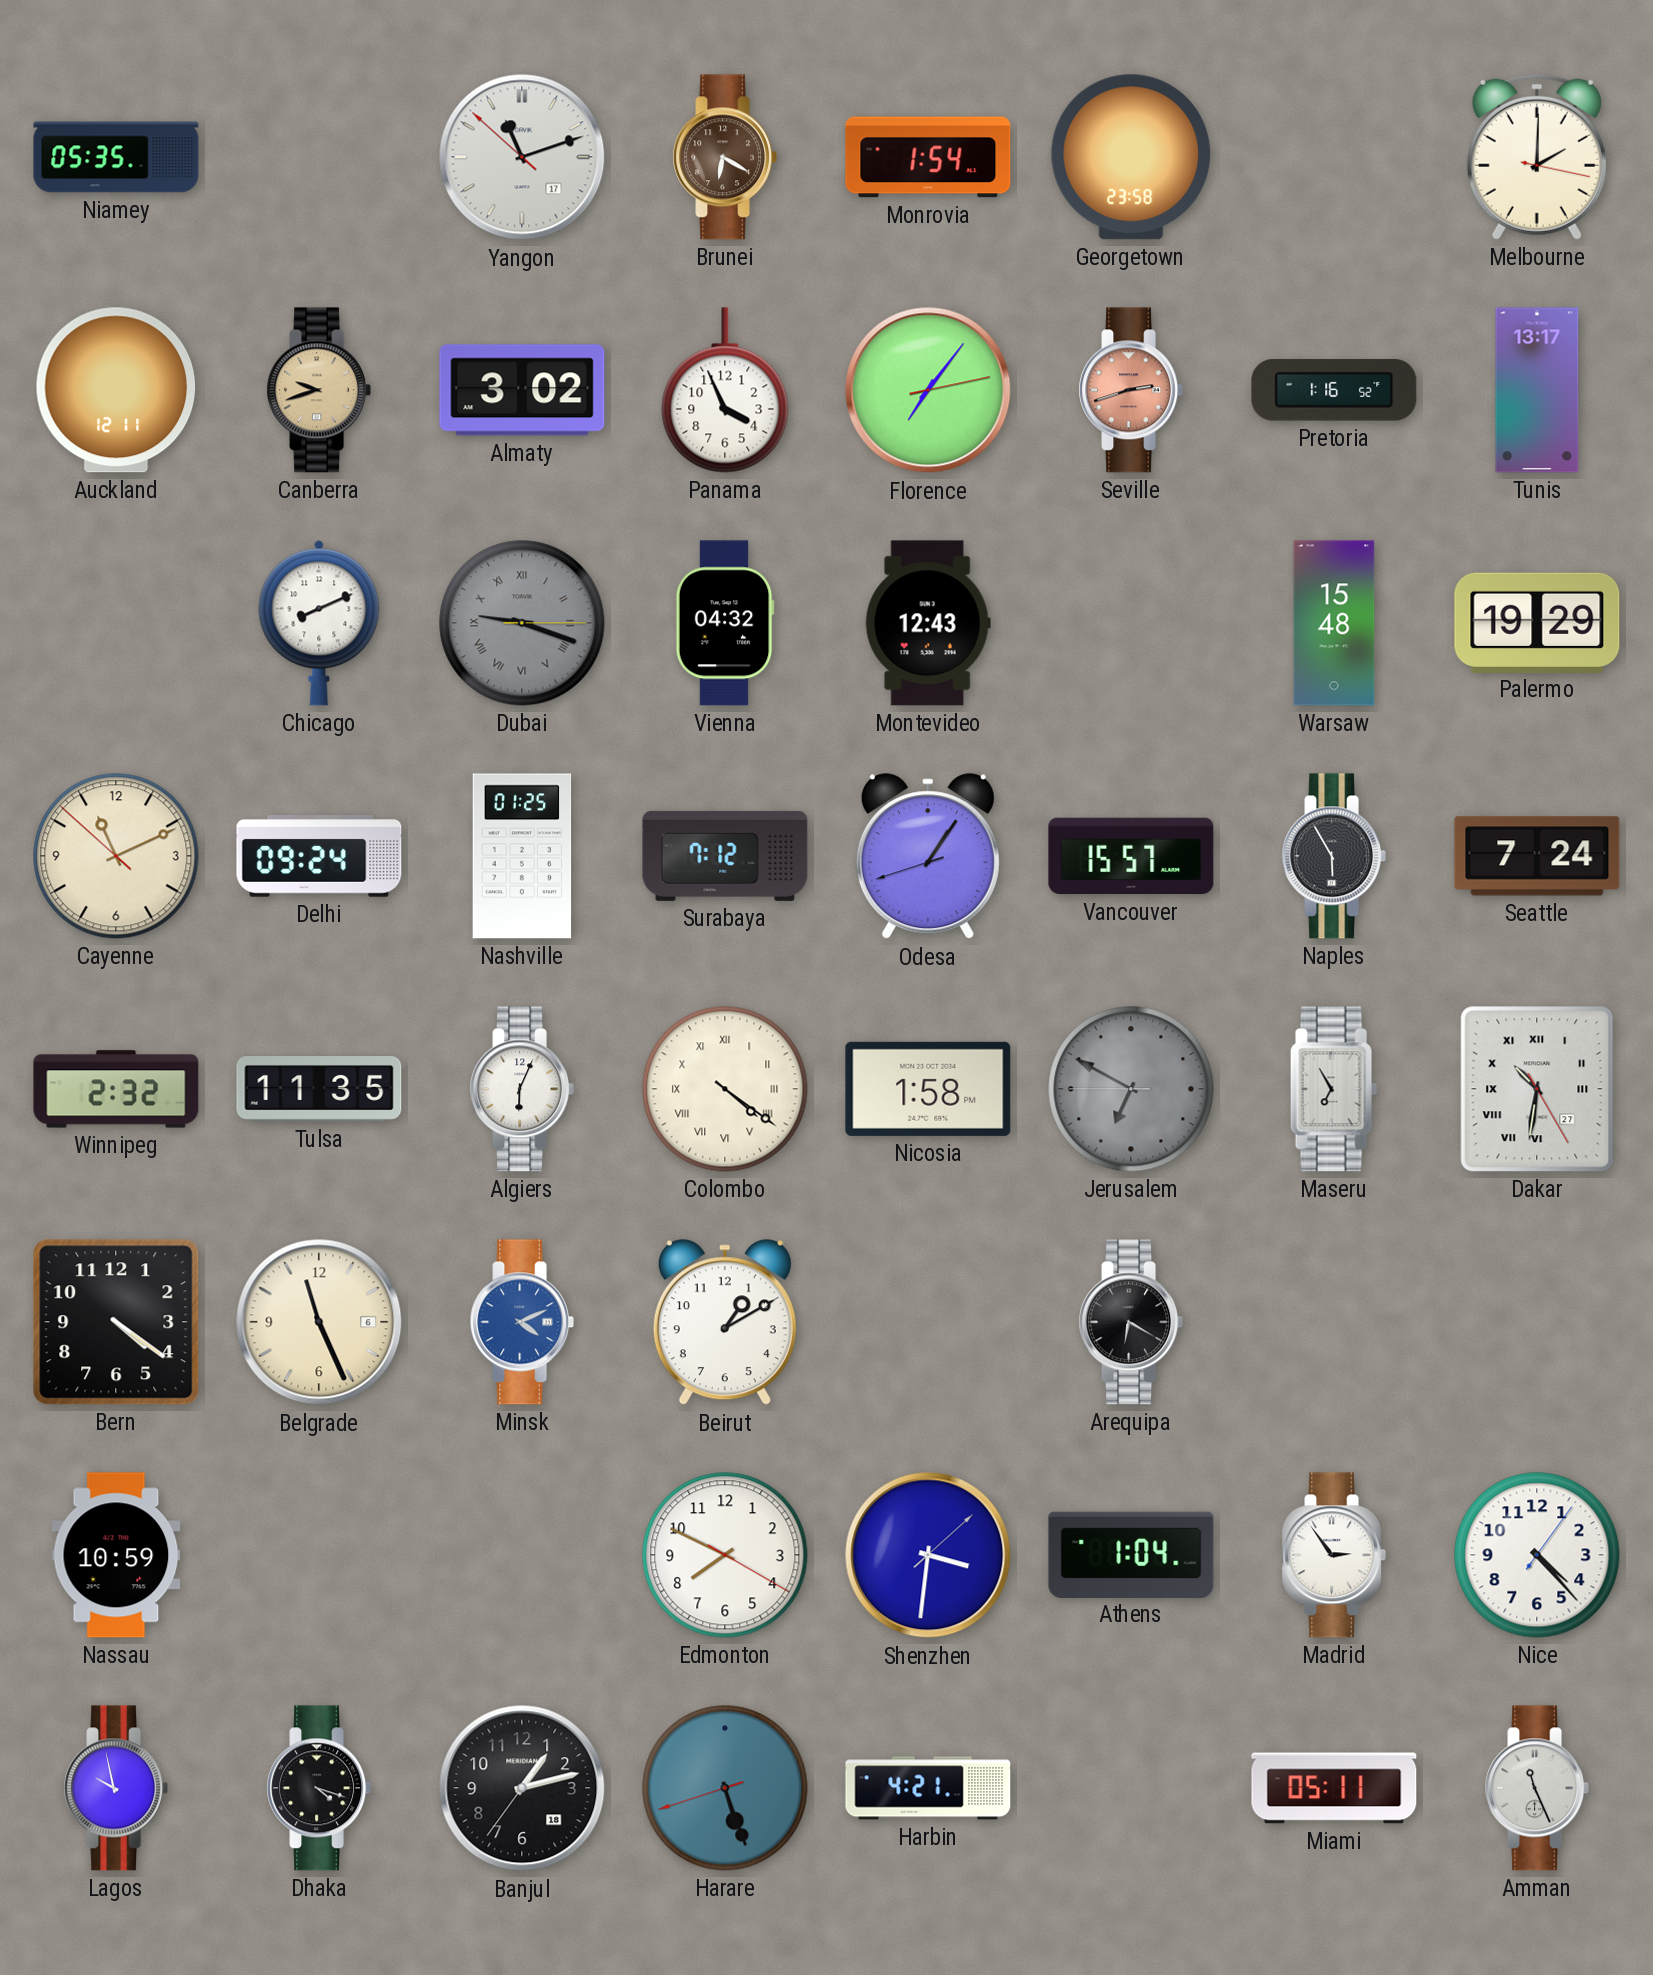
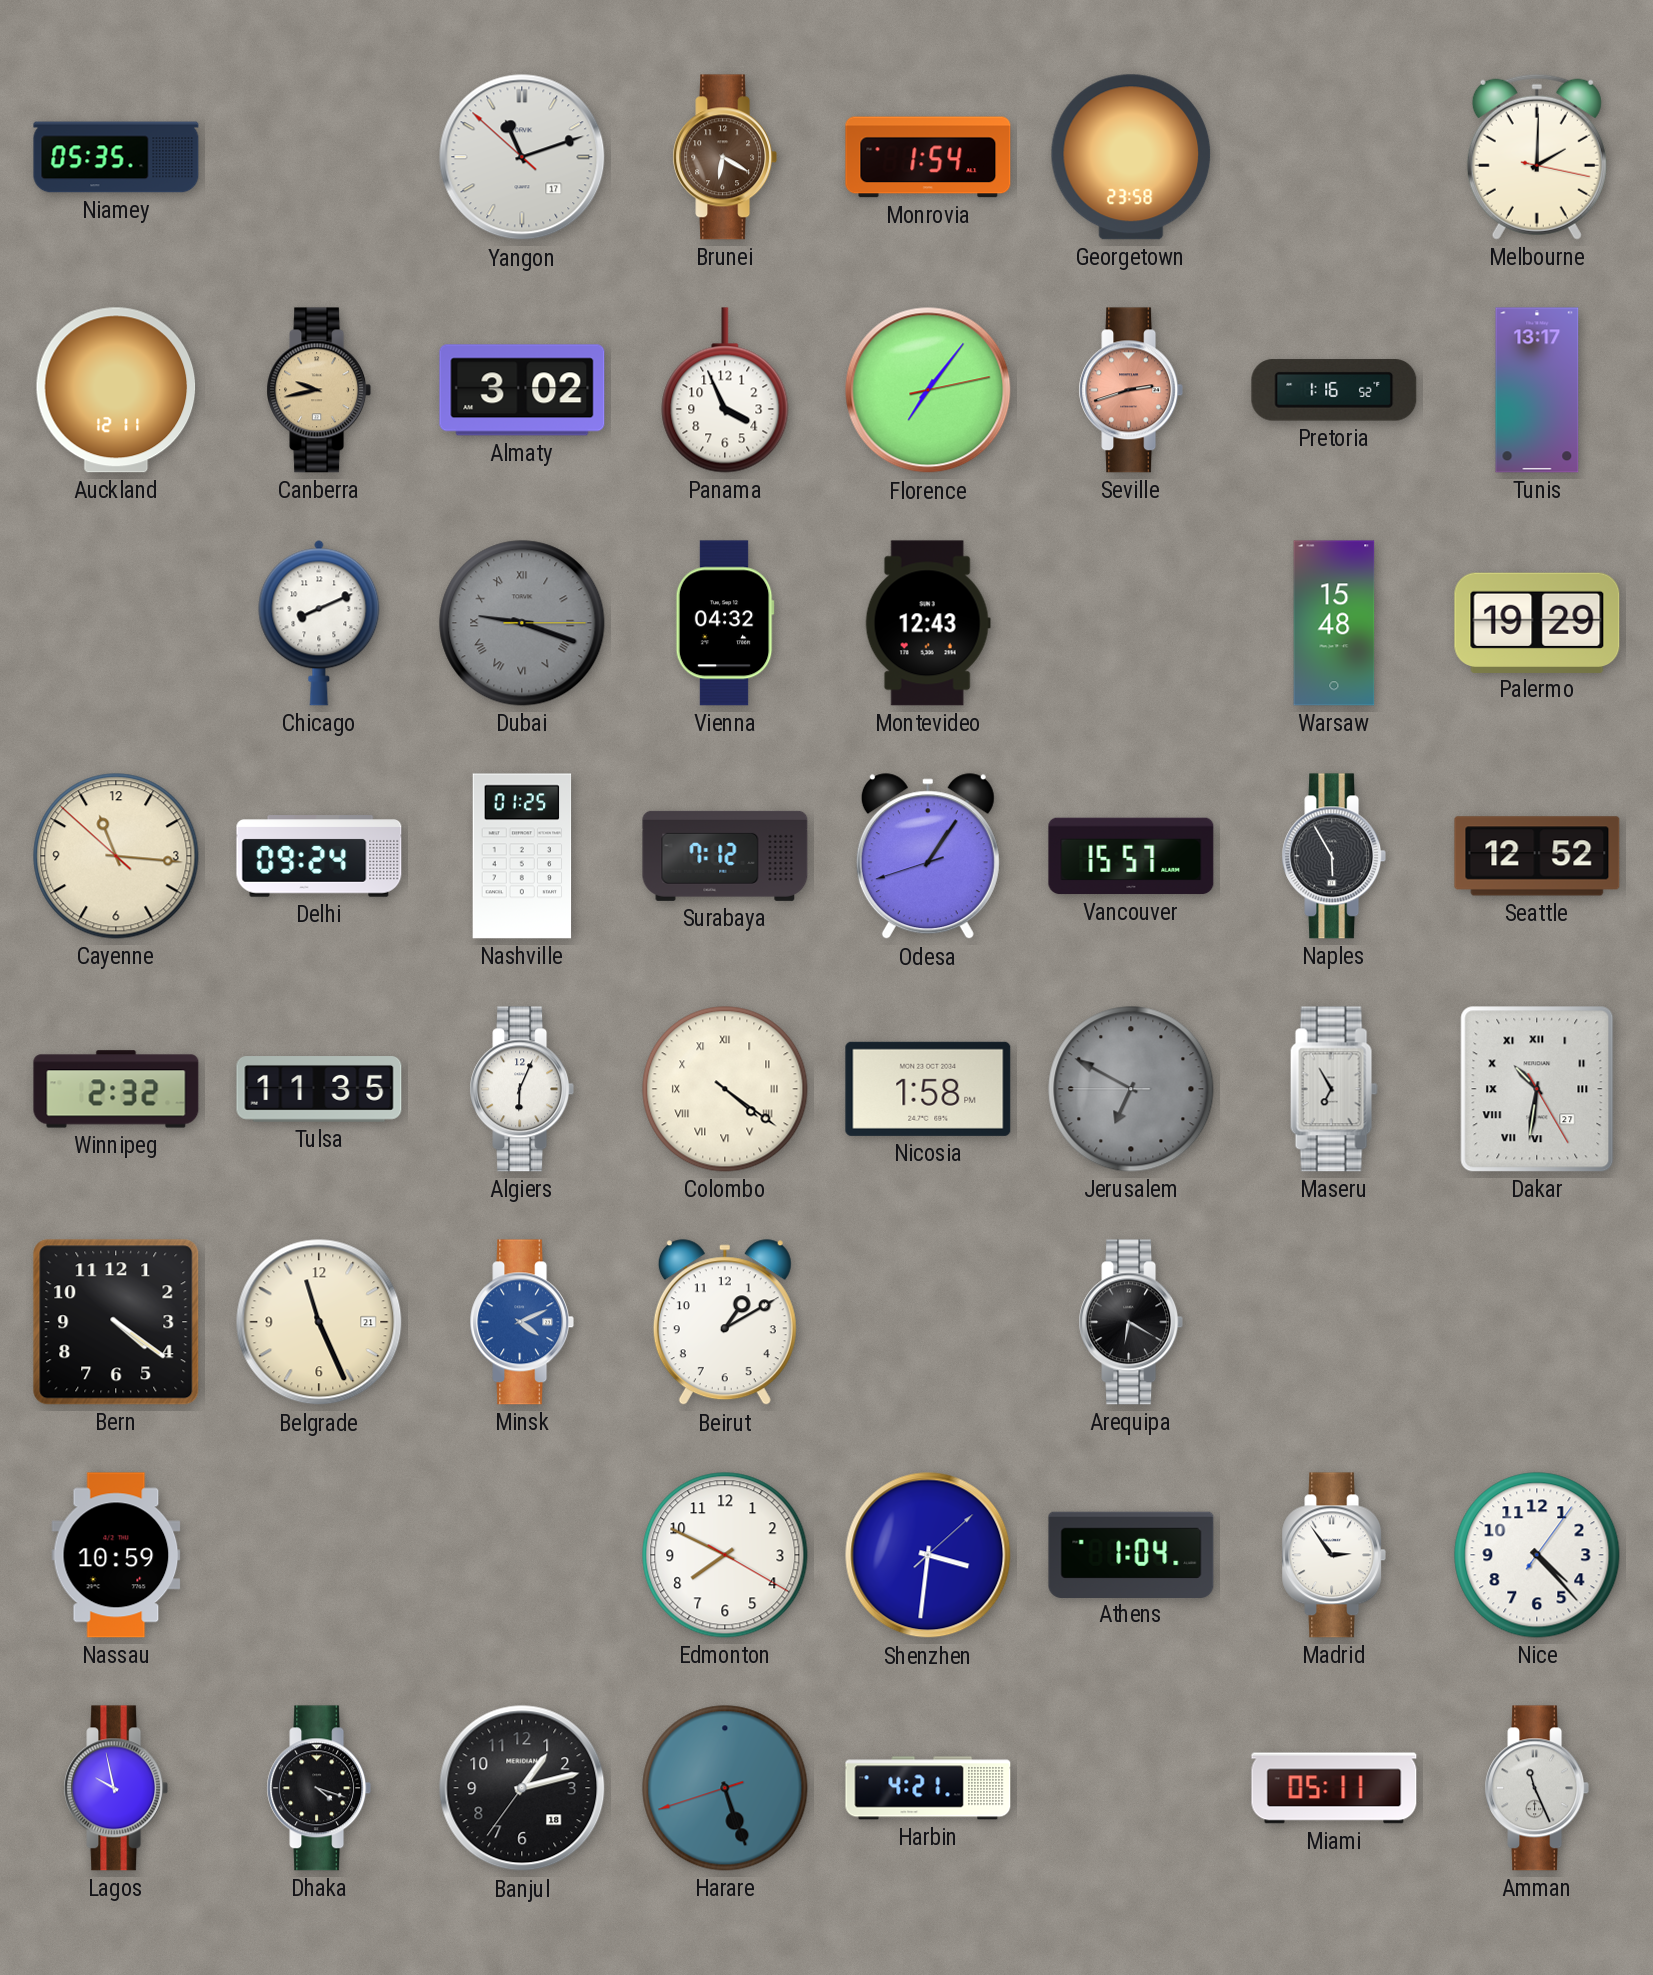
Canberra: 9:42 -> 9:43 (319, 390)
Cayenne: 11:10 -> 11:15 (116, 856)
Seattle: 7:24 -> 12:52 (1537, 856)
Belgrade date: 6 -> 21 (319, 1322)
